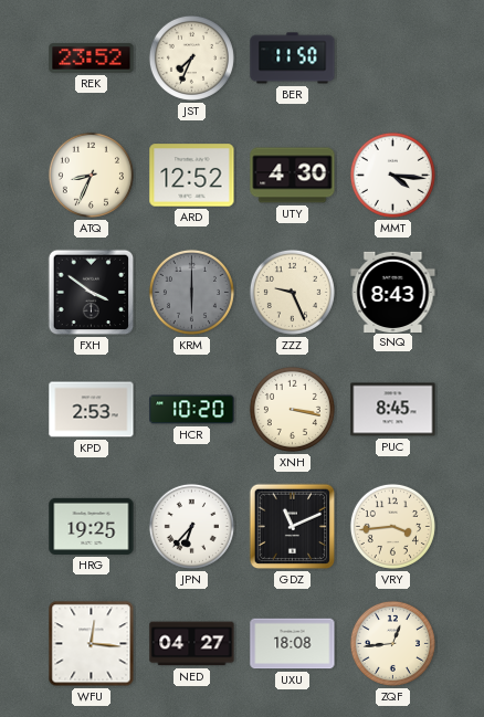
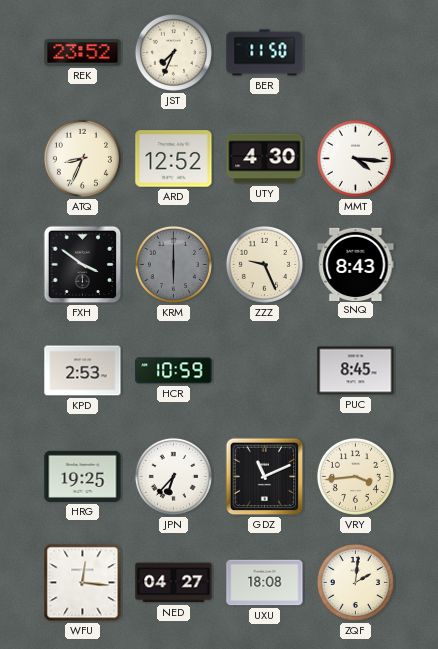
HCR: 10:20 -> 10:59 (174, 371)
XNH: 3:17 -> none (292, 409)
ZQF: 12:44 -> 2:01 (355, 582)
